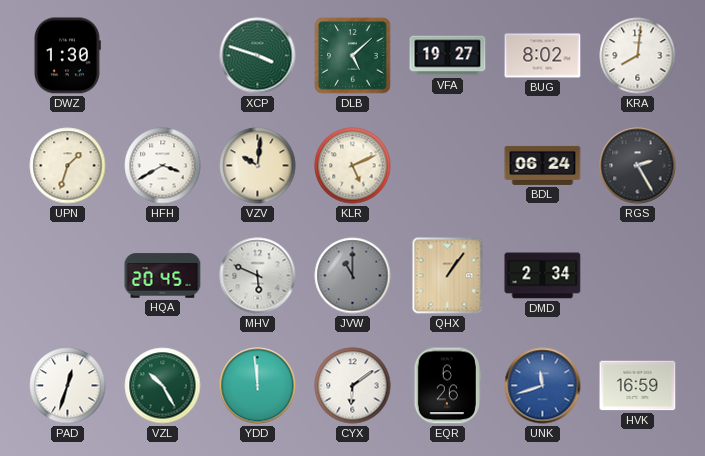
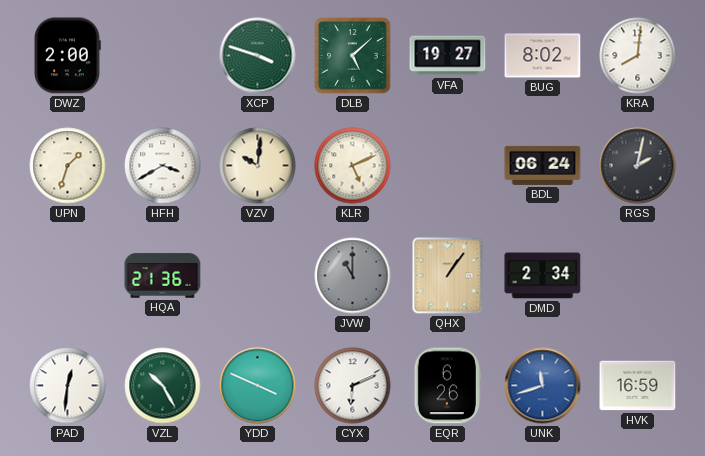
DWZ: 1:30 -> 2:00 (67, 56)
RGS: 2:25 -> 2:02 (638, 166)
HQA: 20:45 -> 21:36 (163, 276)
MHV: 5:49 -> none (258, 276)
PAD: 12:33 -> 12:31 (68, 386)
YDD: 11:59 -> 3:49 (258, 386)
CYX: 6:09 -> 6:11 (353, 386)
